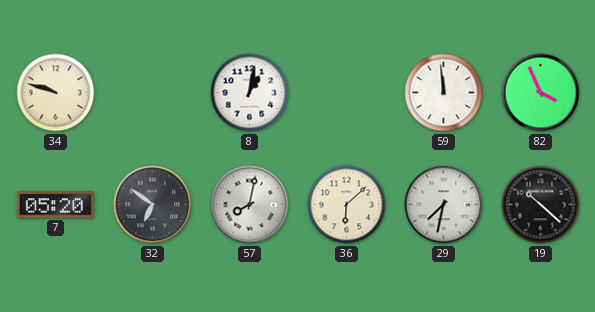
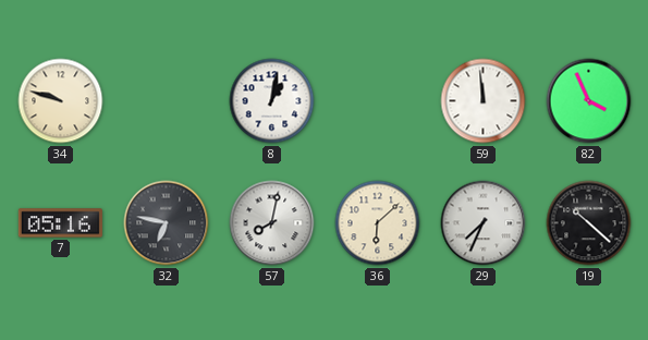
7: 05:20 -> 05:16 (60, 223)
32: 6:51 -> 6:47 (167, 223)
29: 7:32 -> 7:34 (484, 223)
